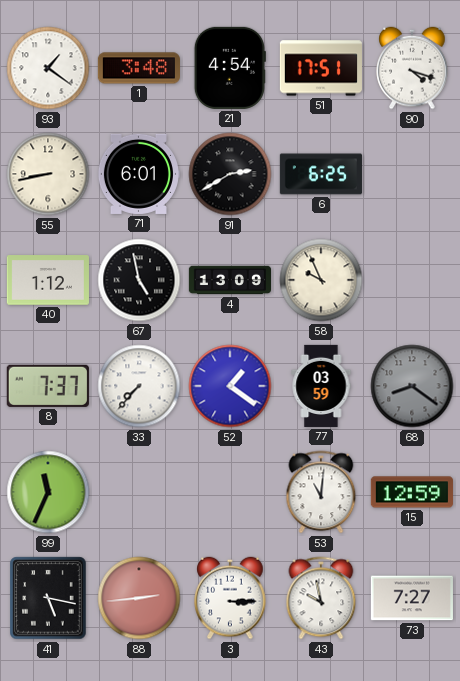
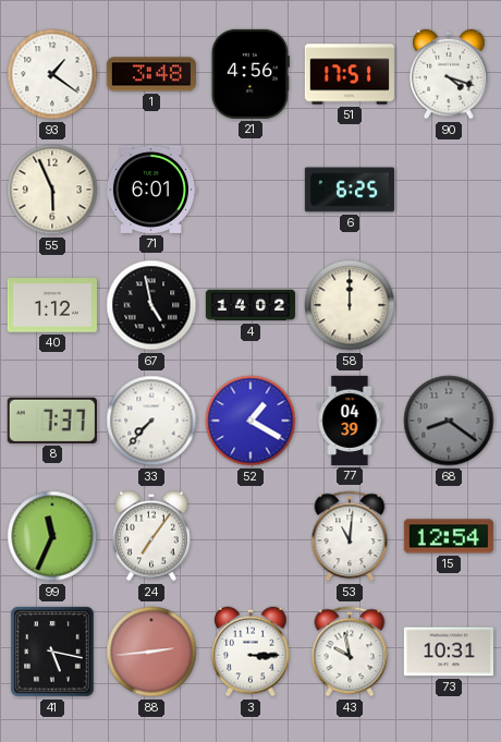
21: 4:54 -> 4:56 (250, 74)
55: 8:43 -> 5:56 (52, 190)
91: 2:40 -> none (230, 174)
4: 13:09 -> 14:02 (249, 305)
58: 9:56 -> 12:00 (350, 305)
52: 1:21 -> 1:20 (250, 421)
77: 03:59 -> 04:39 (350, 421)
24: none -> 7:06 (151, 536)
15: 12:59 -> 12:54 (449, 536)
73: 7:27 -> 10:31 (449, 652)
